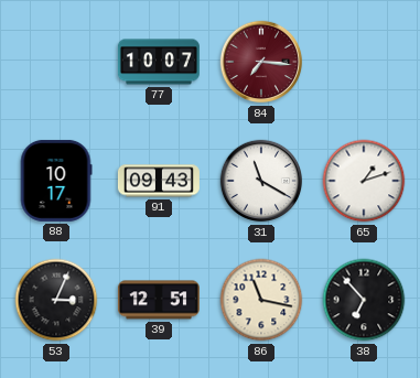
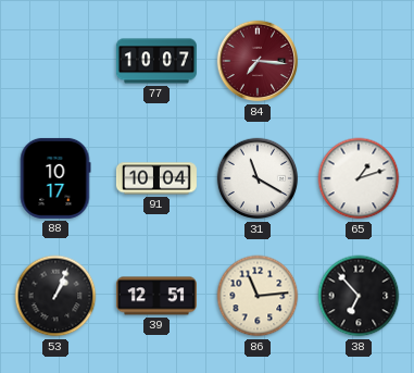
91: 09:43 -> 10:04 (156, 178)
53: 3:04 -> 1:04 (55, 296)
86: 11:17 -> 11:14 (258, 296)
